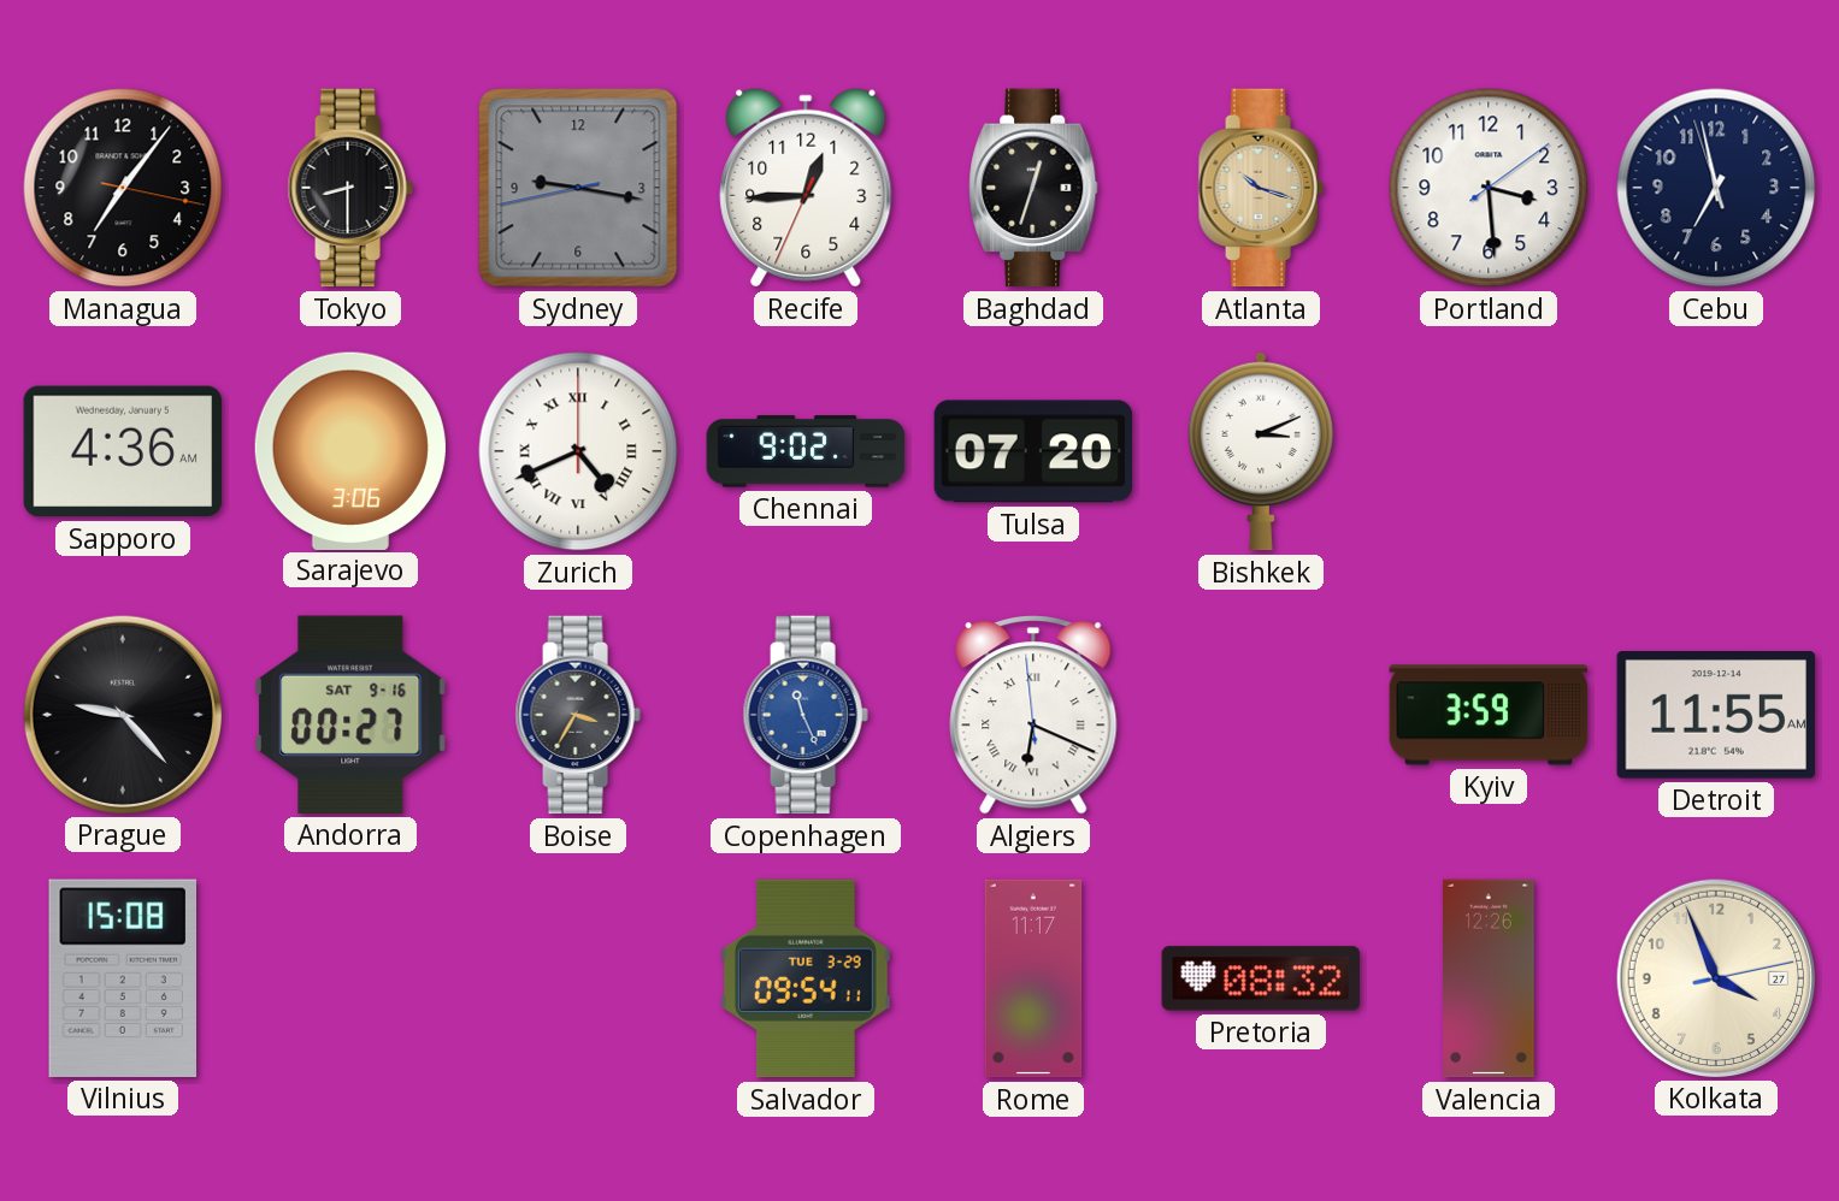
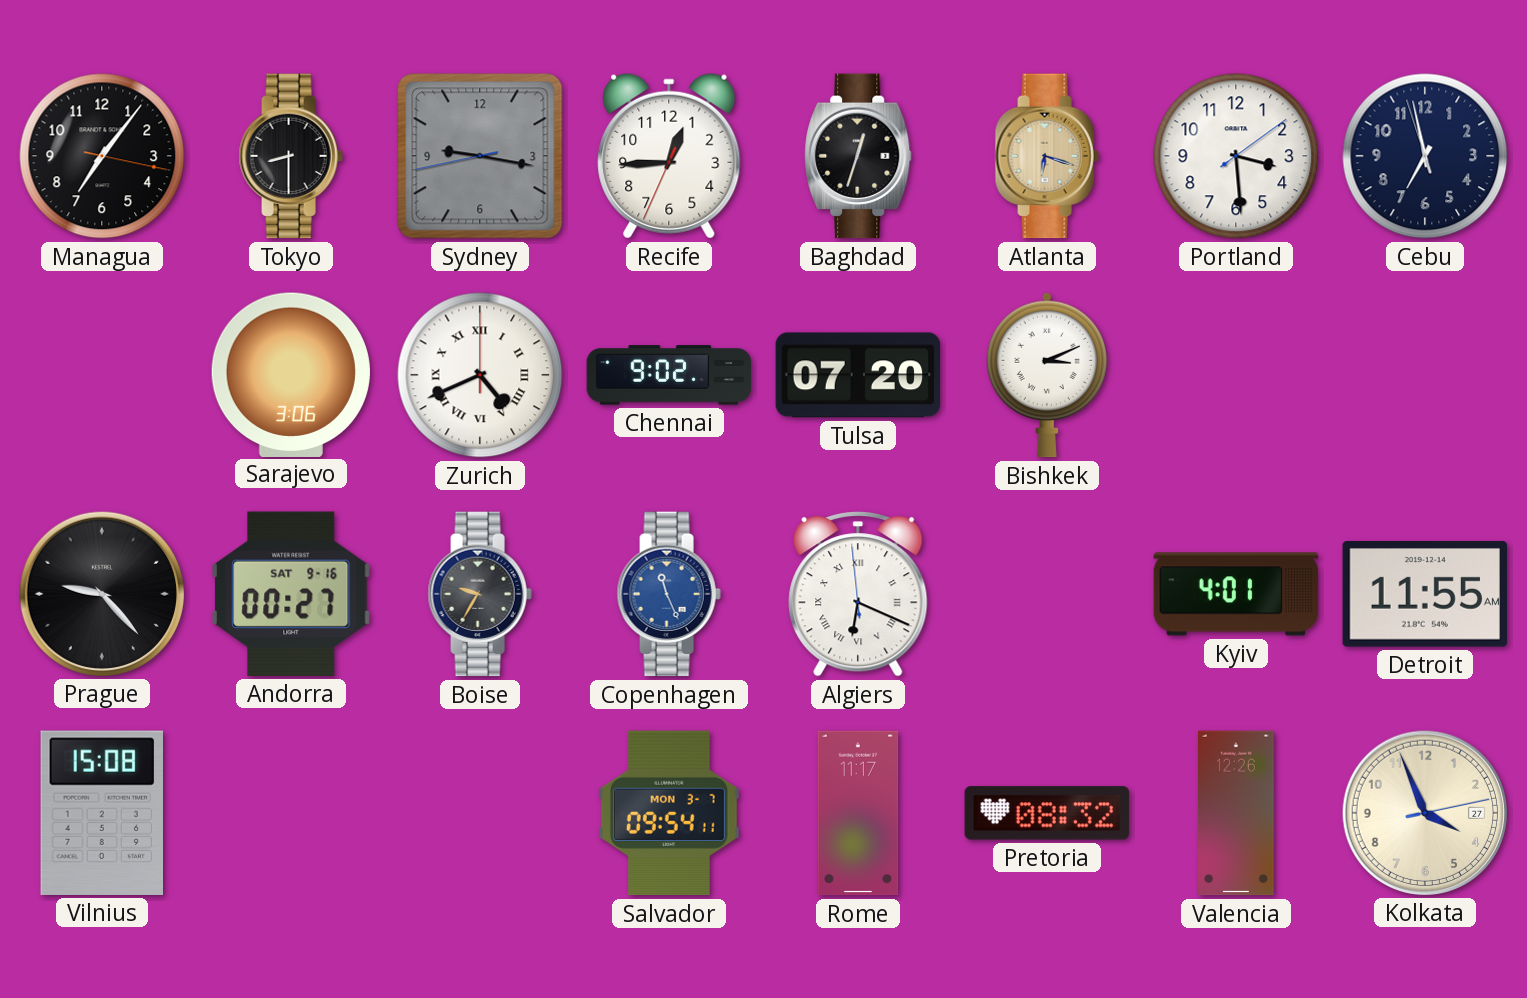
Atlanta: 10:18 -> 6:18 (1047, 156)
Sapporo: 4:36 -> none (123, 451)
Boise: 3:35 -> 9:35 (480, 594)
Kyiv: 3:59 -> 4:01 (1236, 594)
Salvador date: TUE 3-29 -> MON 3-7 (669, 813)
